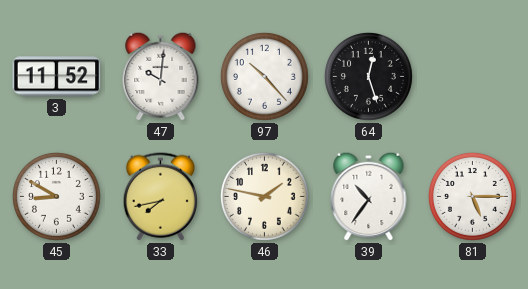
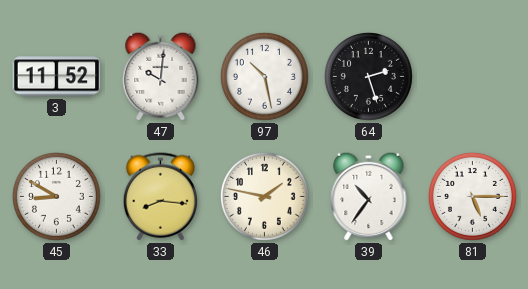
97: 10:23 -> 10:28 (264, 76)
64: 12:27 -> 2:27 (368, 76)
33: 7:43 -> 8:16 (160, 197)
